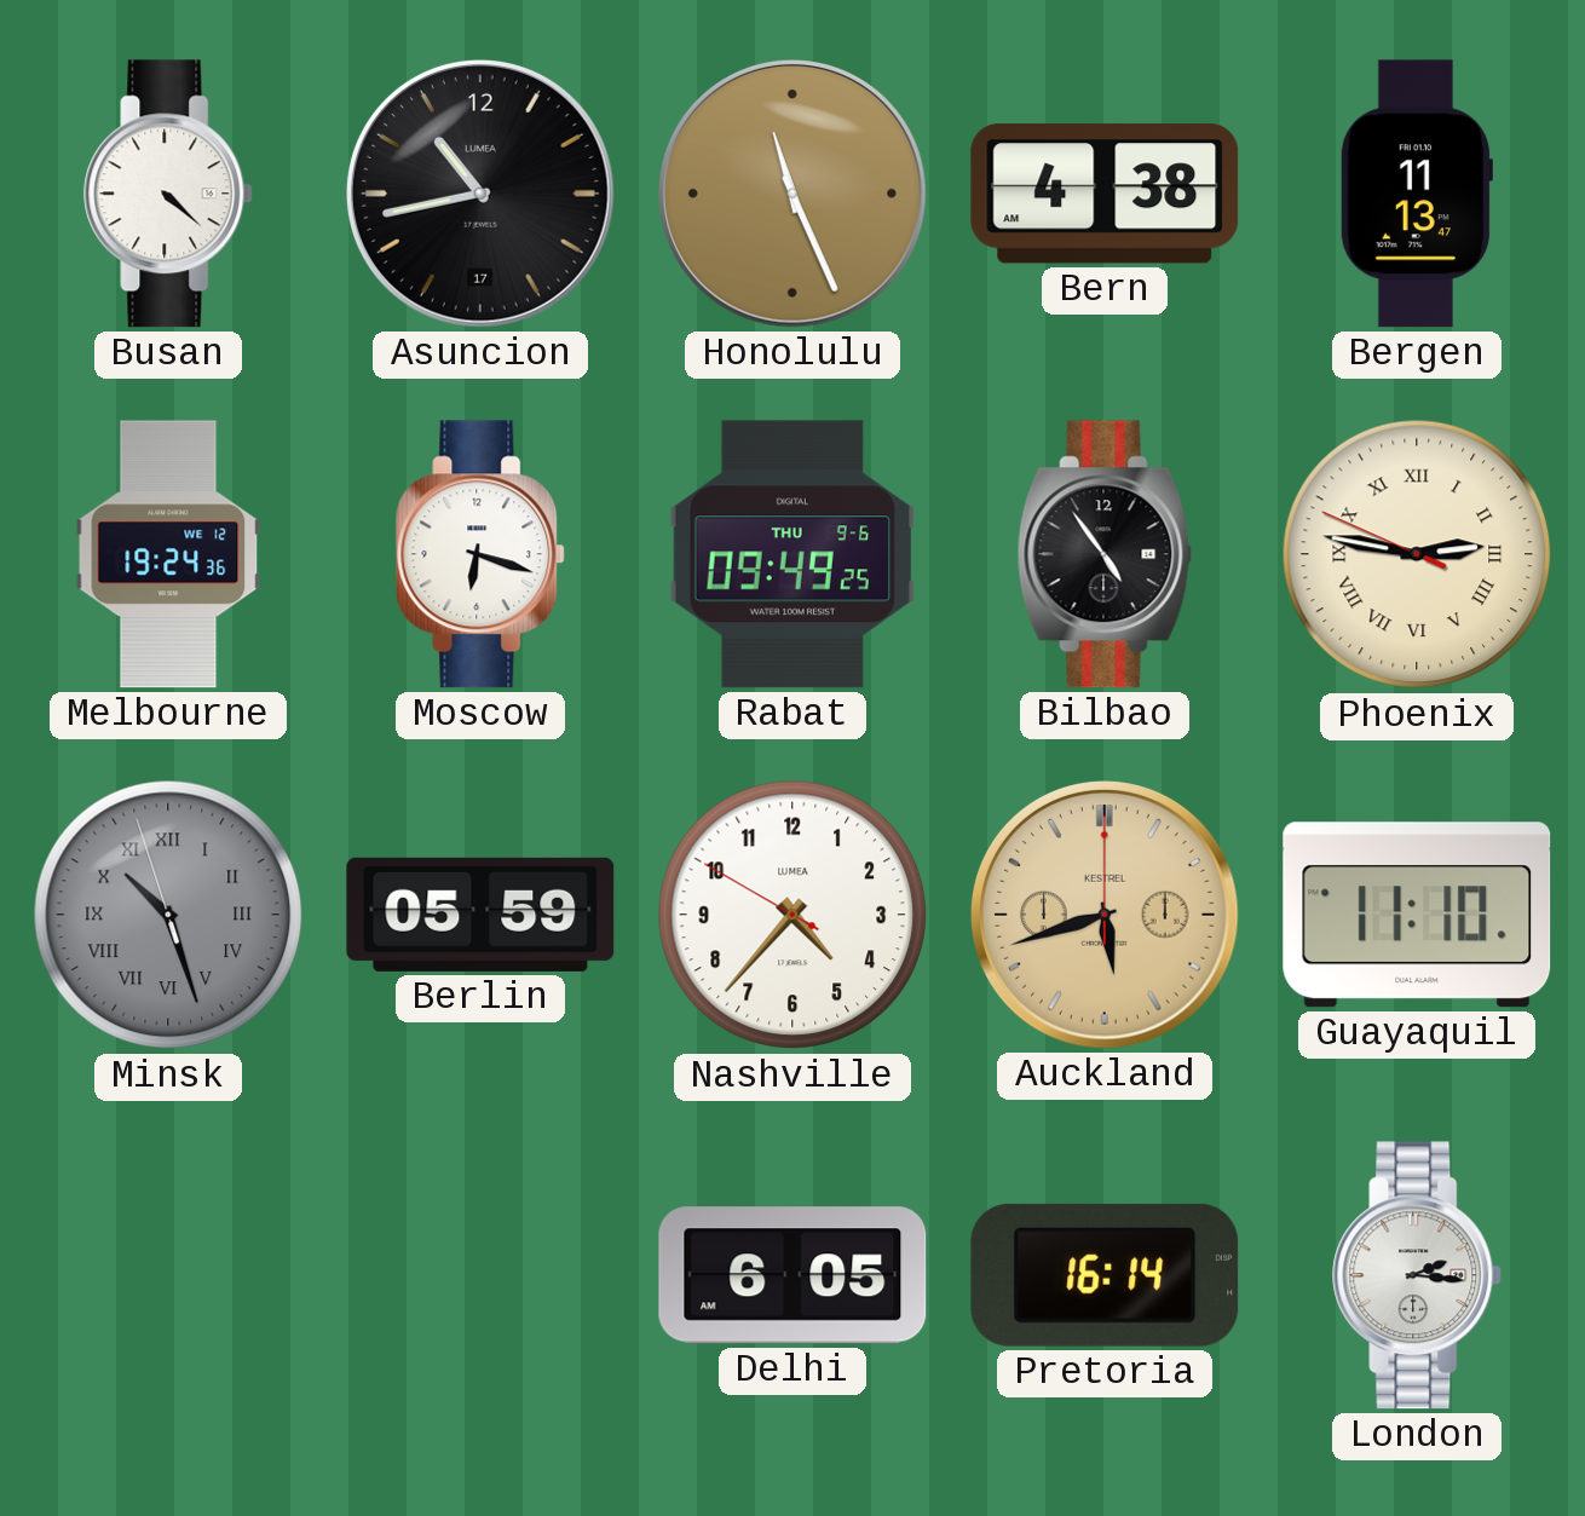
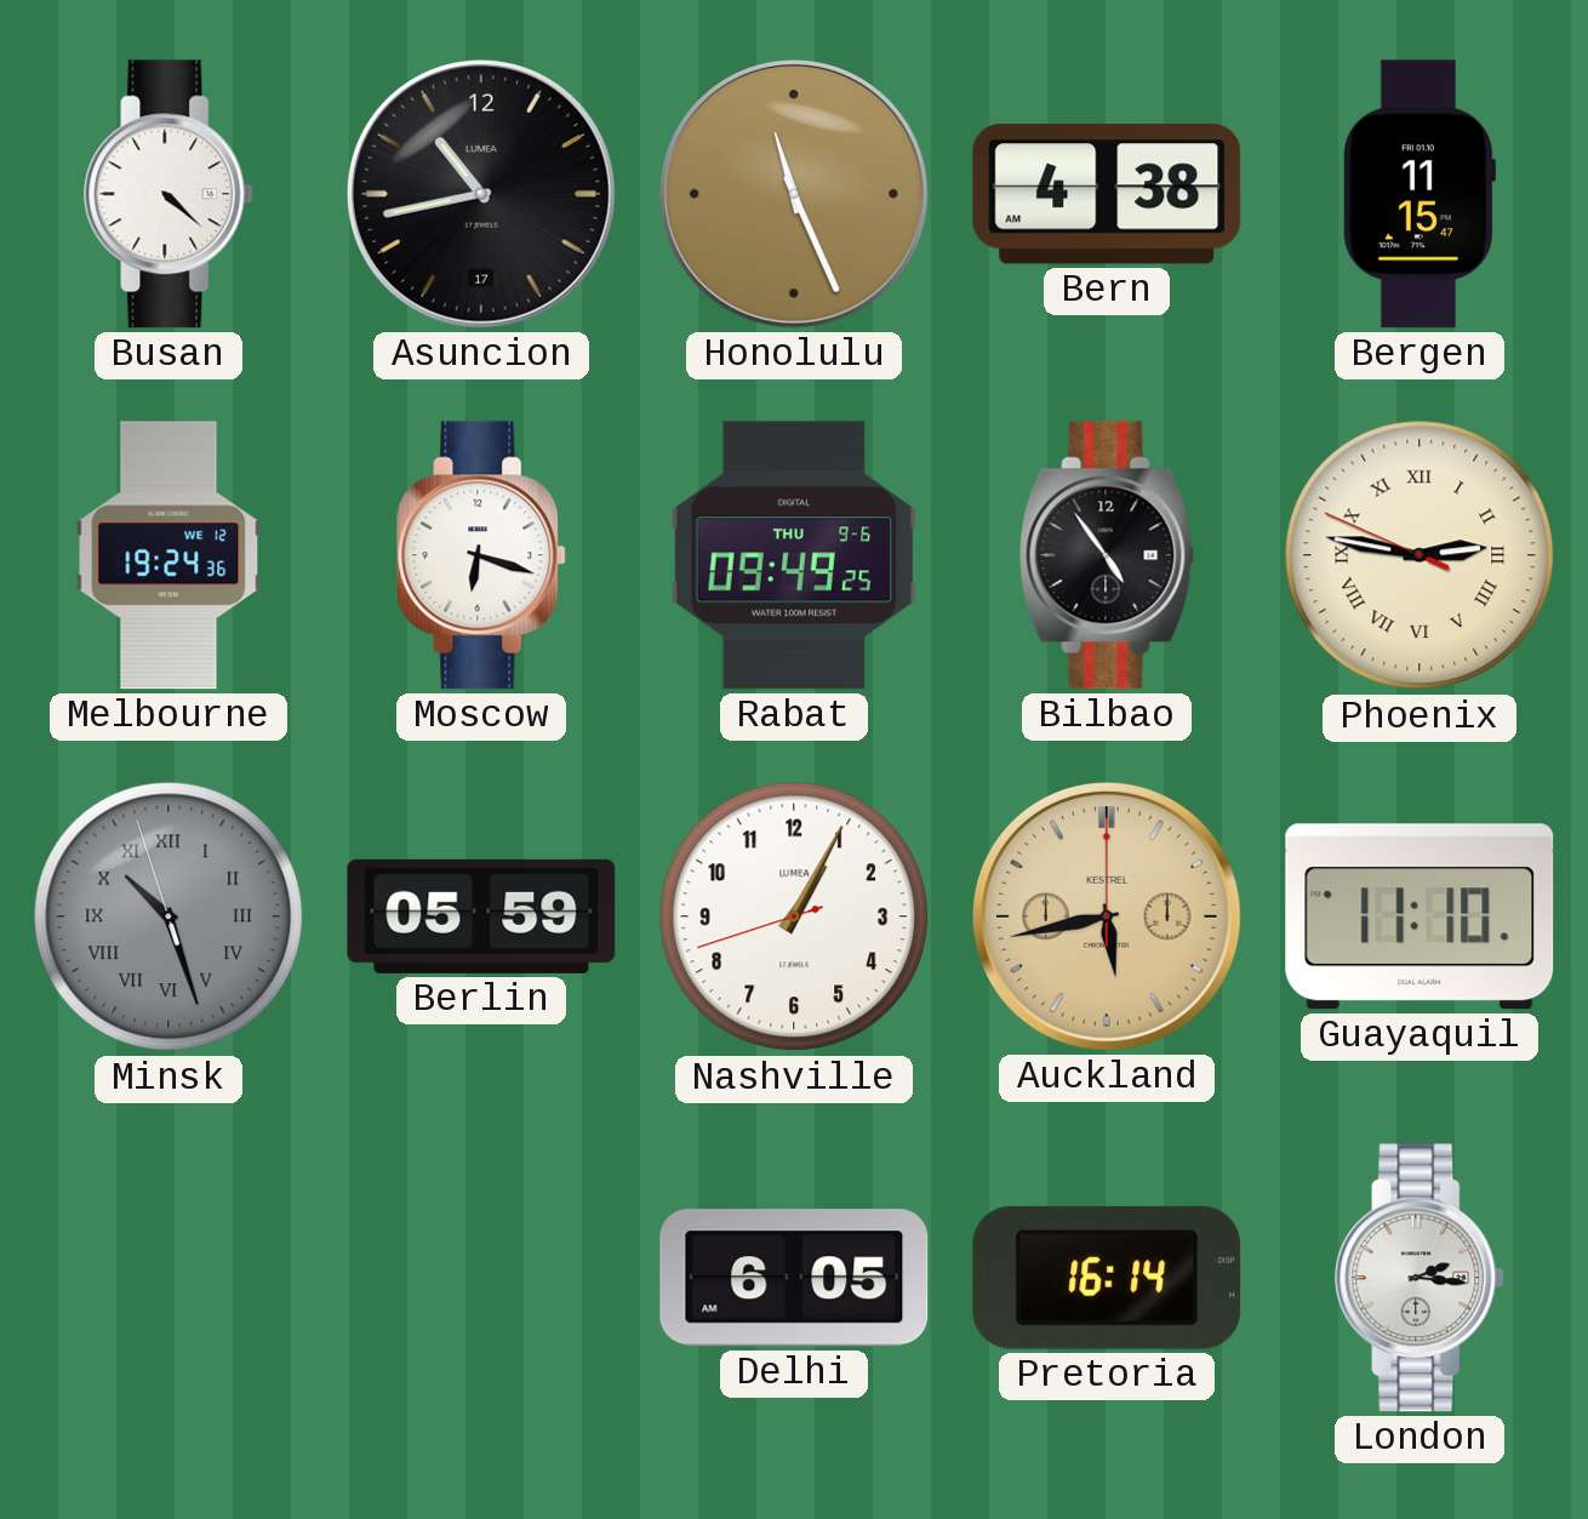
Bergen: 11:13 -> 11:15 (1418, 194)
Nashville: 4:36 -> 1:04 (794, 916)
Auckland: 5:42 -> 5:43 (1108, 918)
